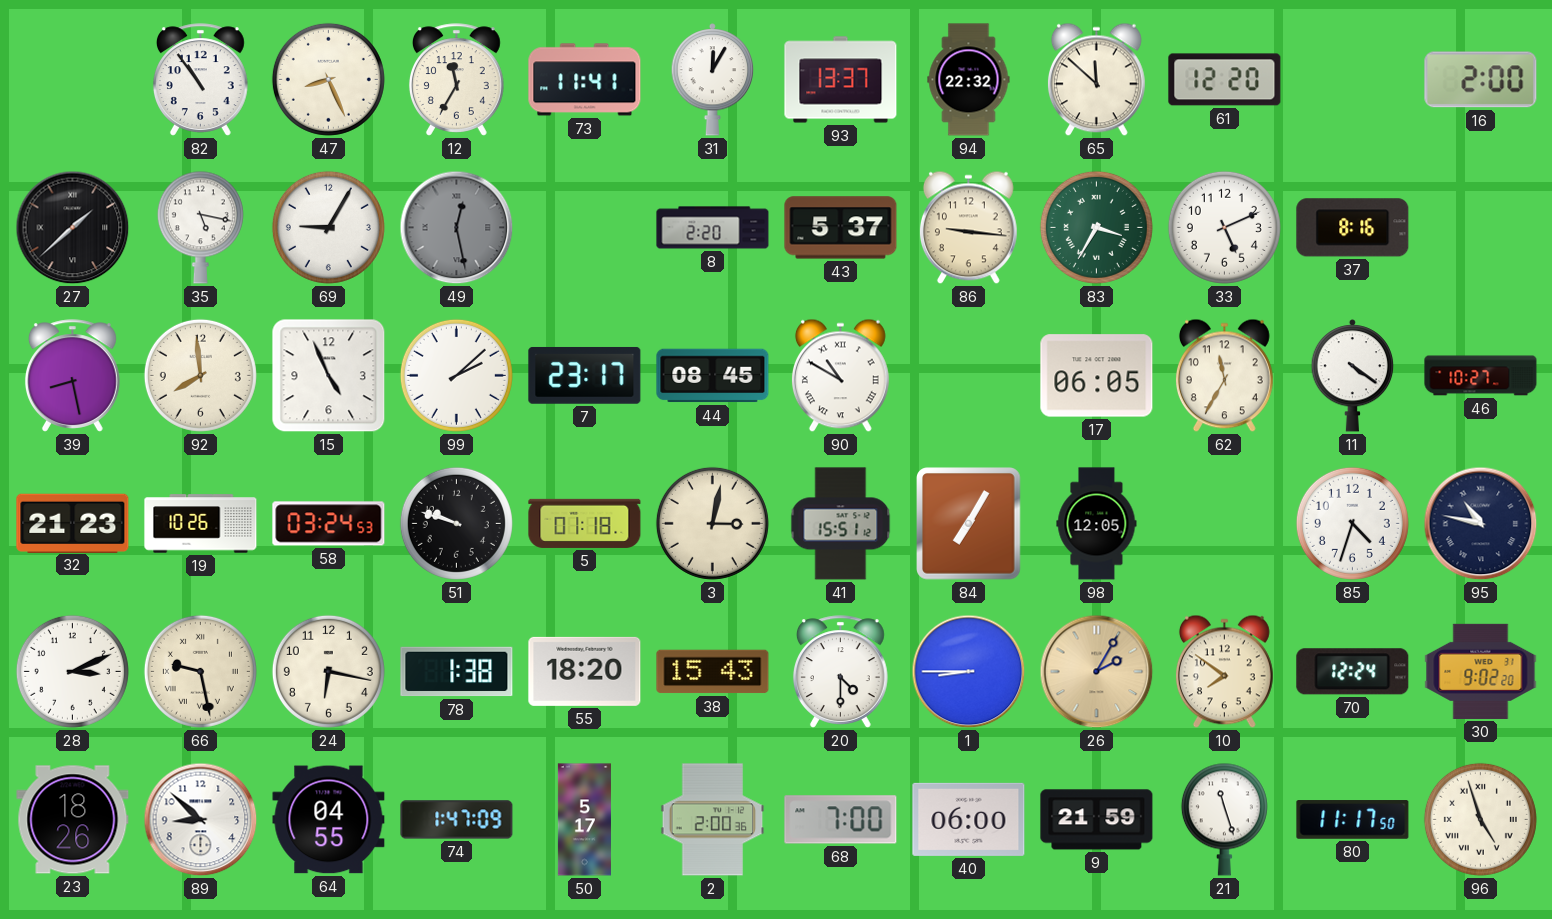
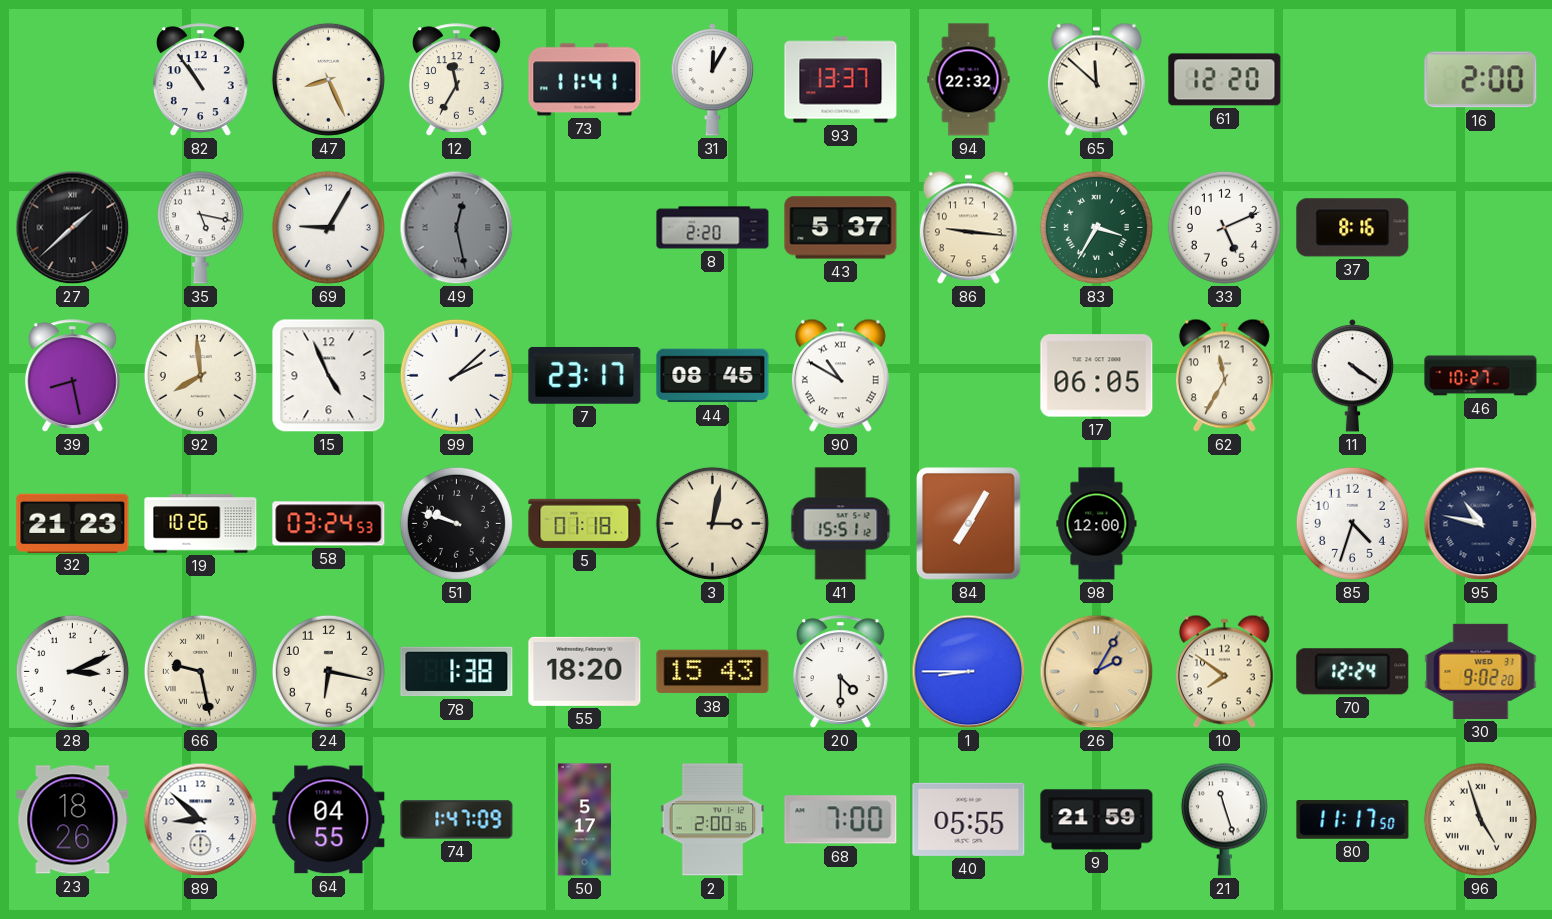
98: 12:05 -> 12:00 (1097, 524)
40: 06:00 -> 05:55 (969, 819)
